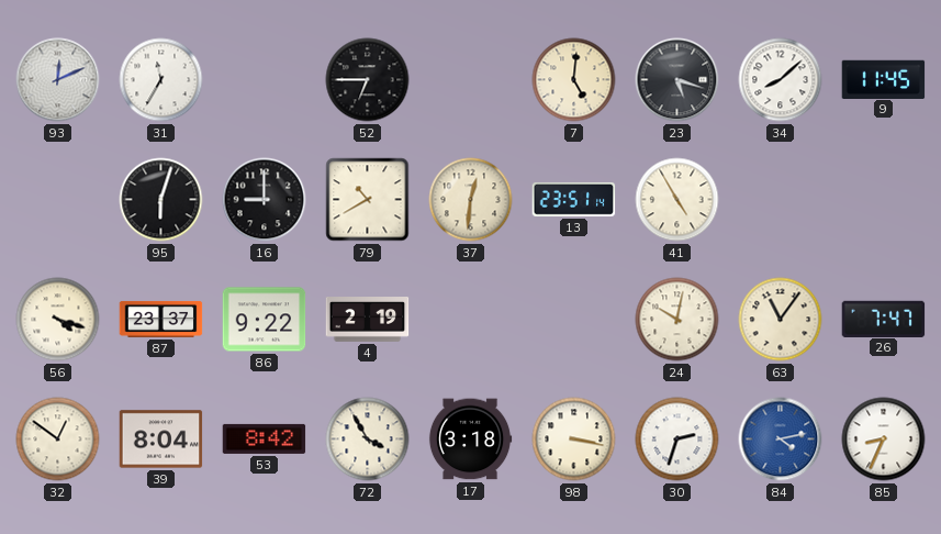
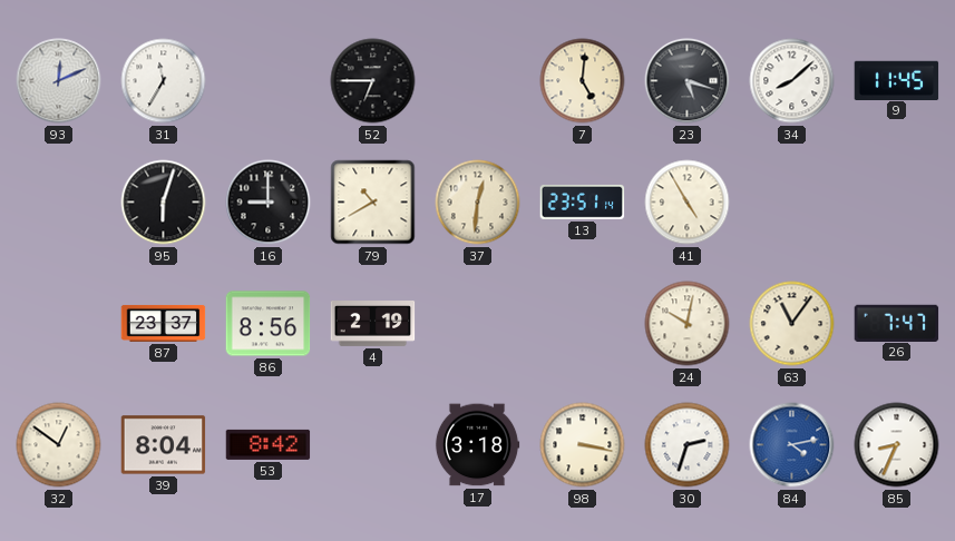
56: 4:18 -> none (58, 320)
86: 9:22 -> 8:56 (269, 324)
72: 3:55 -> none (368, 440)
